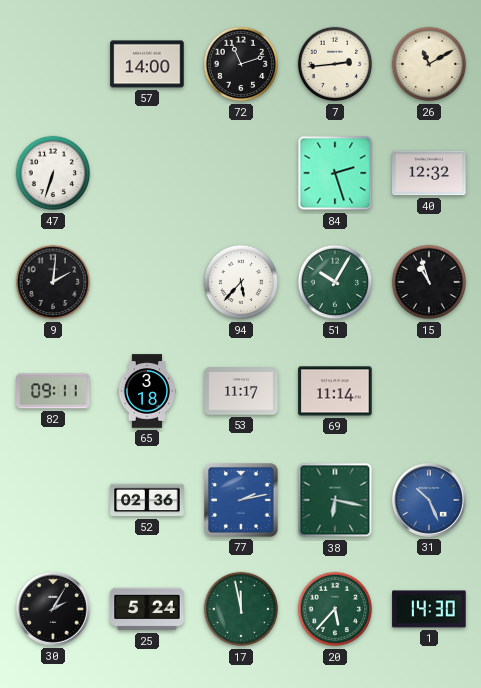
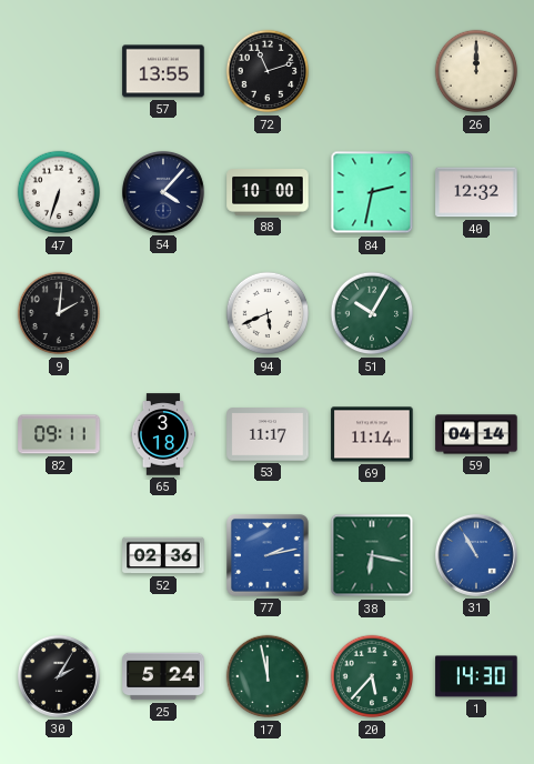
57: 14:00 -> 13:55 (163, 71)
7: 2:44 -> none (335, 64)
26: 11:10 -> 12:00 (476, 71)
54: none -> 4:07 (163, 192)
88: none -> 10:00 (268, 192)
84: 2:27 -> 2:32 (372, 192)
94: 5:37 -> 5:41 (268, 313)
15: 10:57 -> none (429, 282)
59: none -> 04:14 (476, 434)
31: 10:26 -> 10:55 (476, 555)
